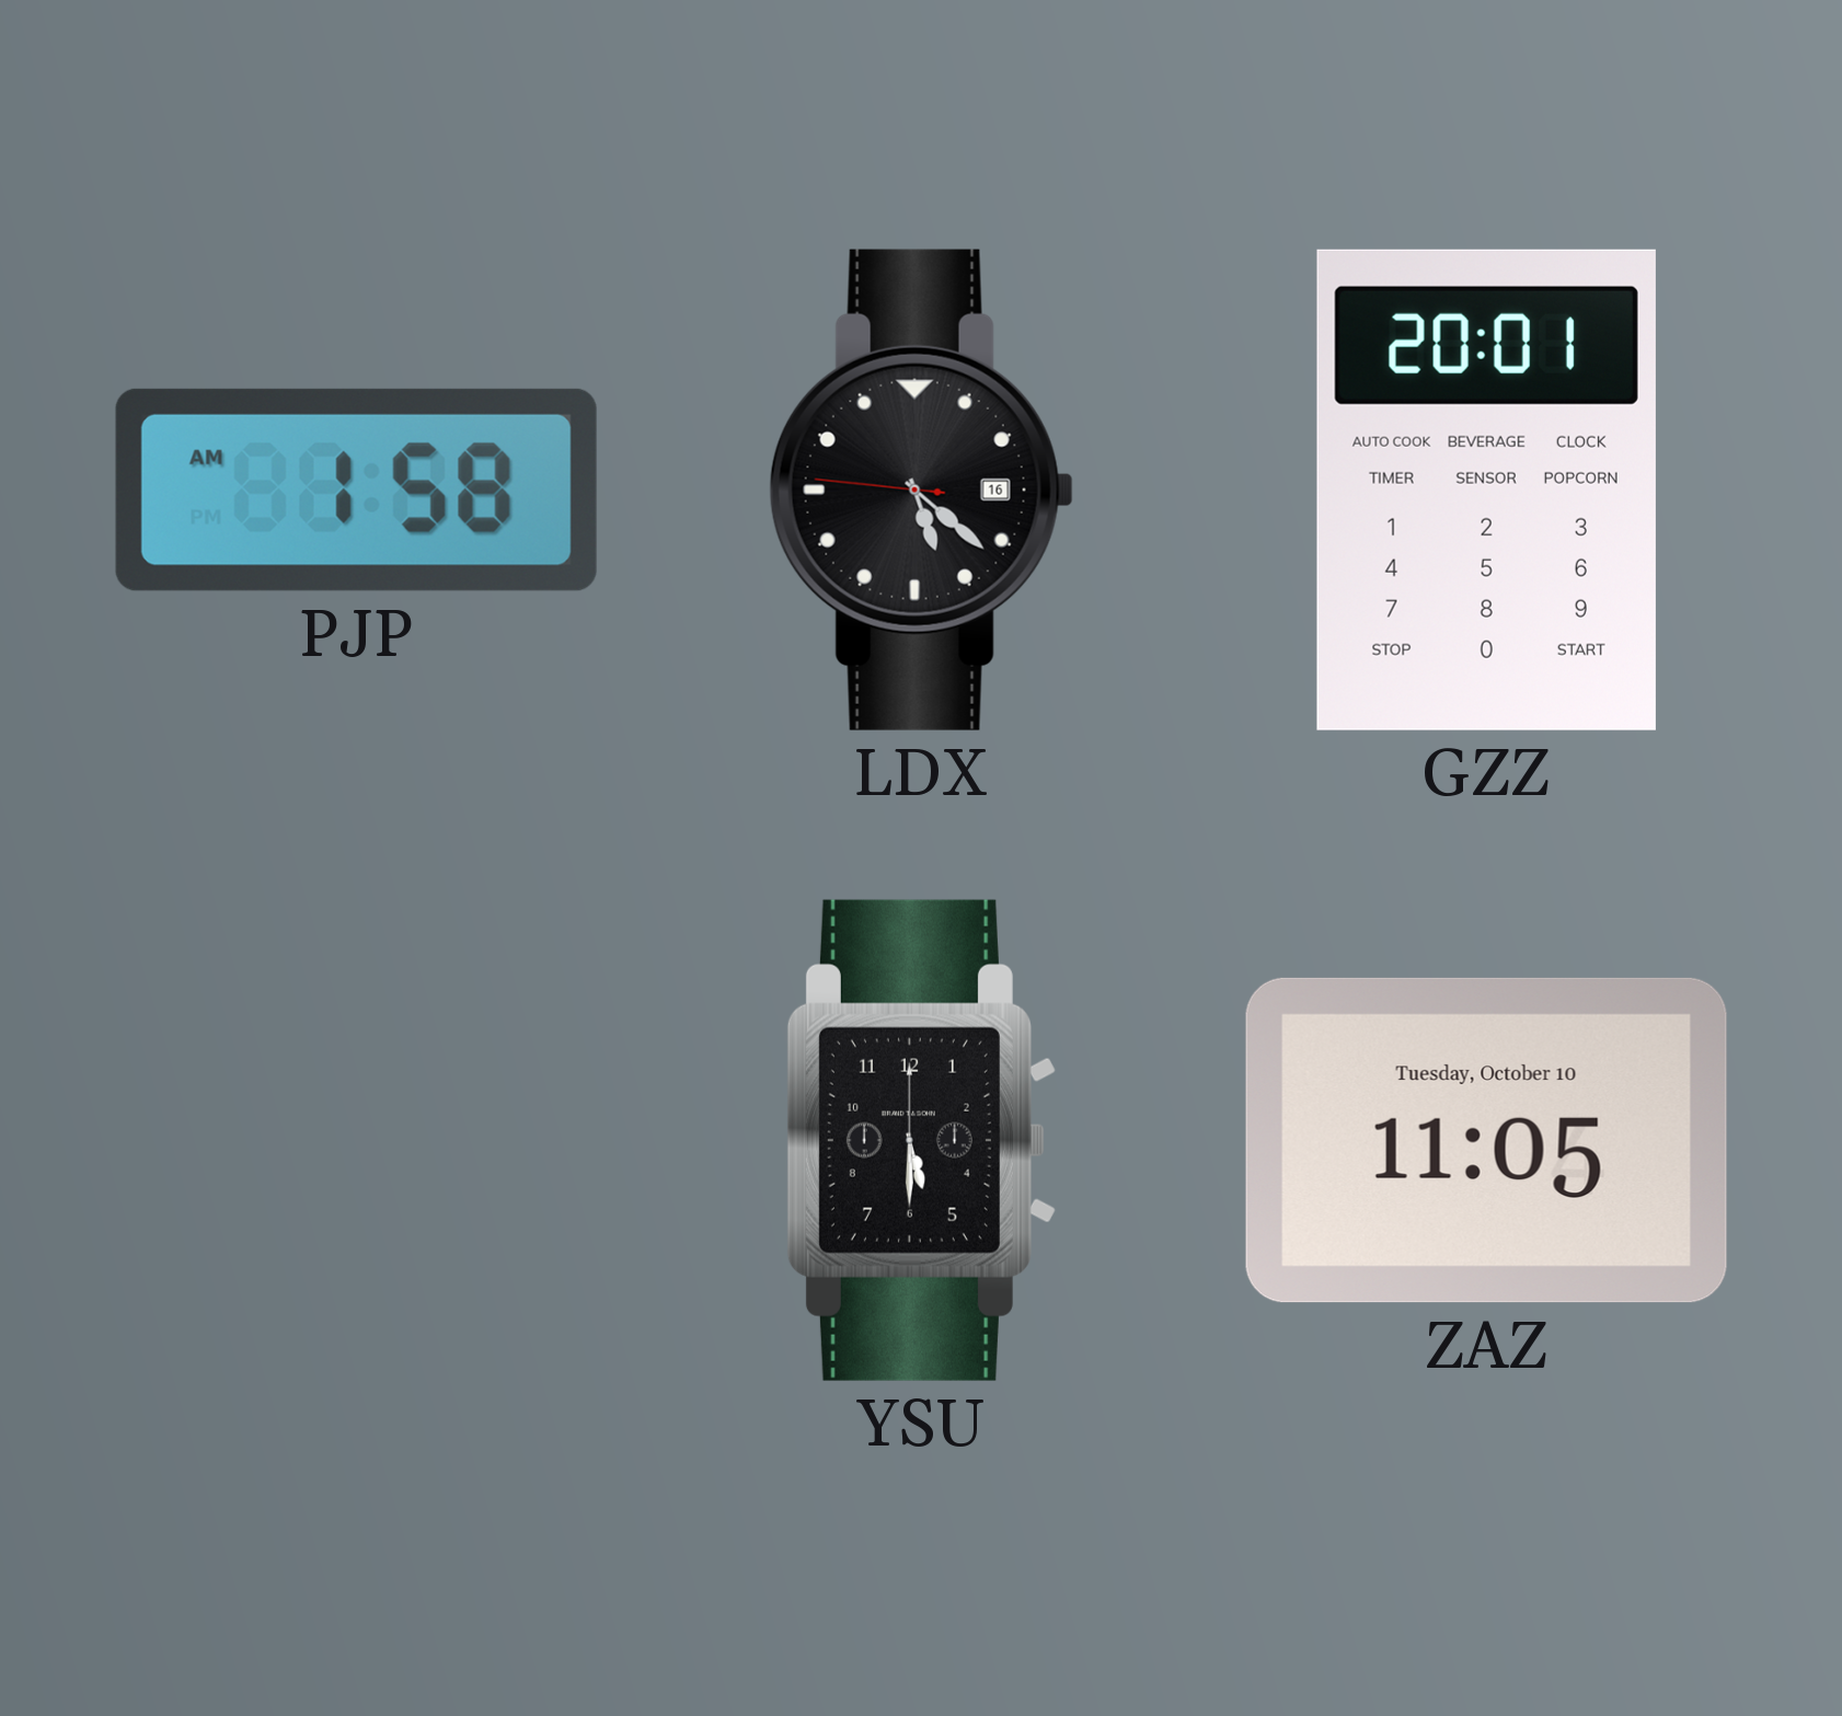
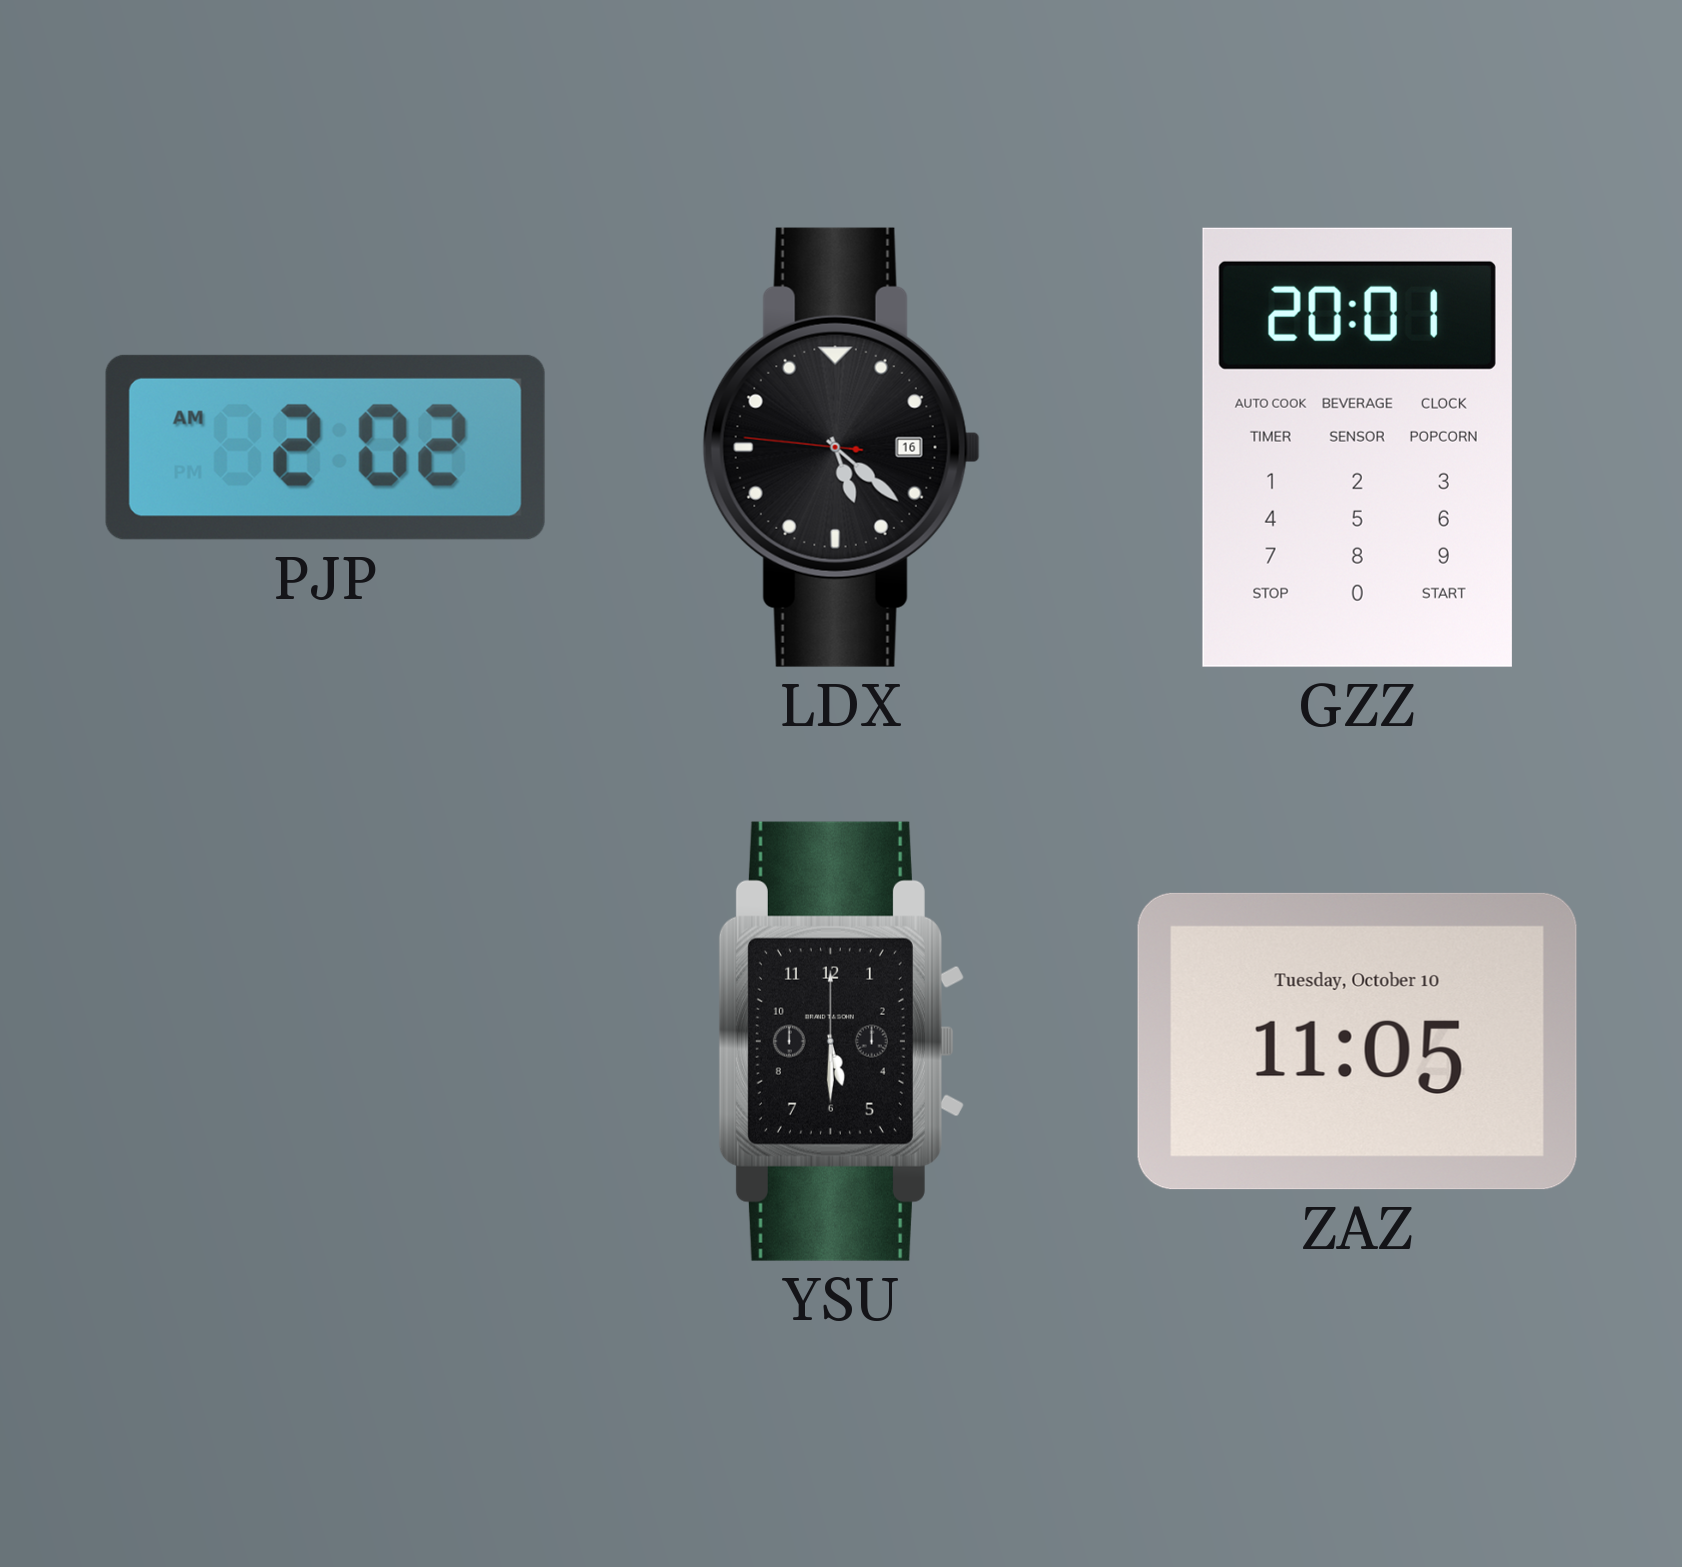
PJP: 1:58 -> 2:02 (325, 447)
